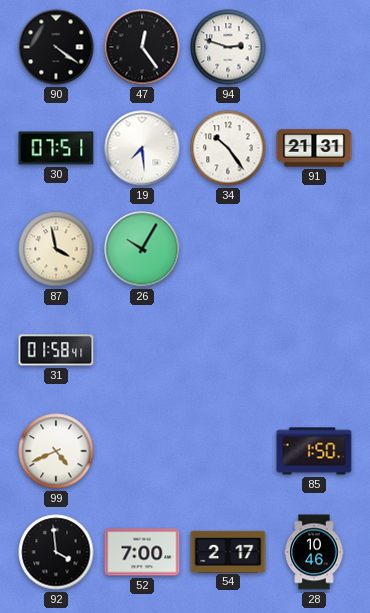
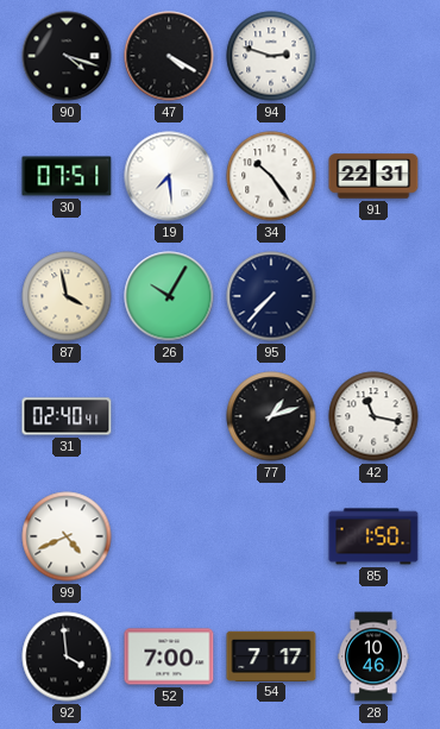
90: 4:21 -> 4:18 (67, 56)
47: 12:24 -> 4:20 (169, 56)
91: 21:31 -> 22:31 (373, 176)
95: none -> 7:37 (271, 296)
31: 01:58 -> 02:40 (67, 416)
77: none -> 1:12 (271, 416)
42: none -> 11:17 (373, 416)
54: 2:17 -> 7:17 (271, 655)
